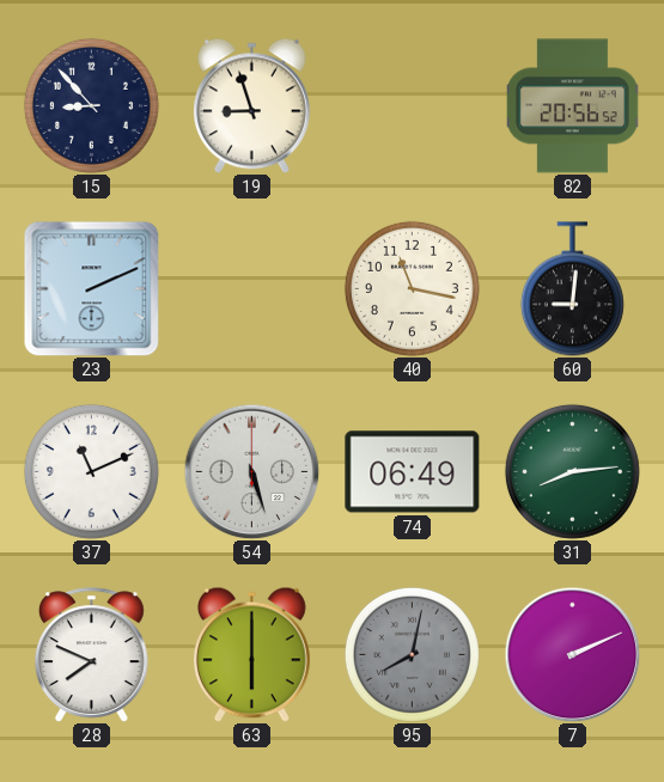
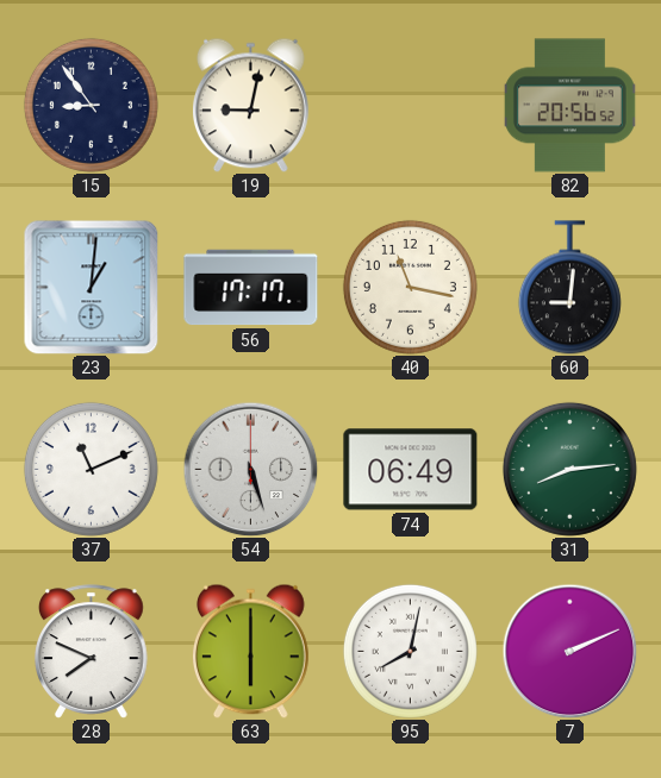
15: 8:53 -> 8:54 (91, 105)
19: 8:57 -> 9:02 (251, 105)
23: 2:11 -> 1:01 (91, 287)
56: none -> 17:17 (251, 288)
95 dial: grey -> white (410, 651)
